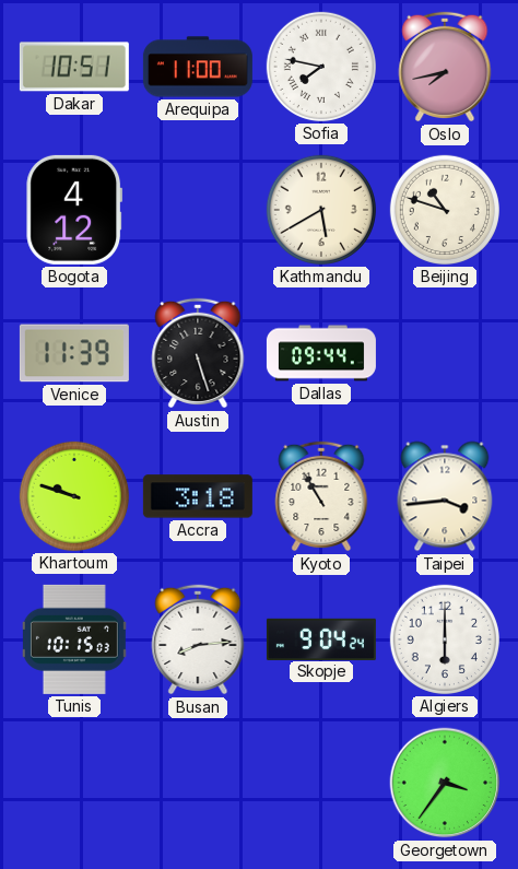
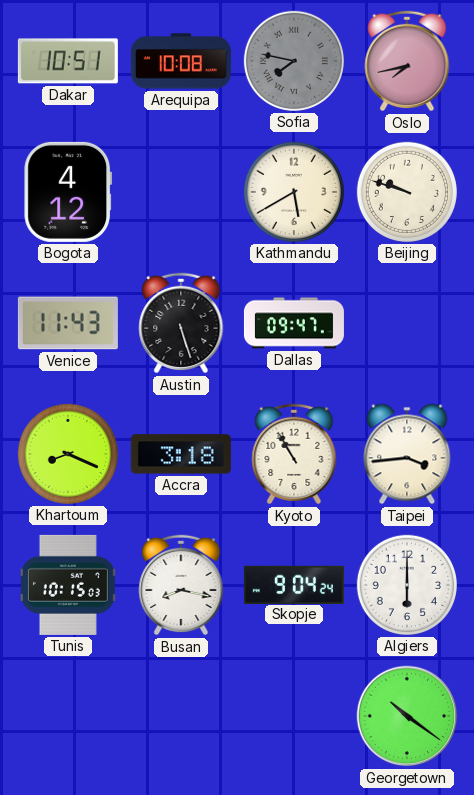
Arequipa: 11:00 -> 10:08 (181, 61)
Sofia dial: white -> grey (294, 61)
Beijing: 10:48 -> 9:48 (407, 192)
Venice: 11:39 -> 11:43 (68, 323)
Dallas: 09:44 -> 09:47 (294, 323)
Khartoum: 9:48 -> 8:19 (68, 454)
Busan: 8:14 -> 8:17 (181, 585)
Georgetown: 3:36 -> 10:21 (407, 716)
